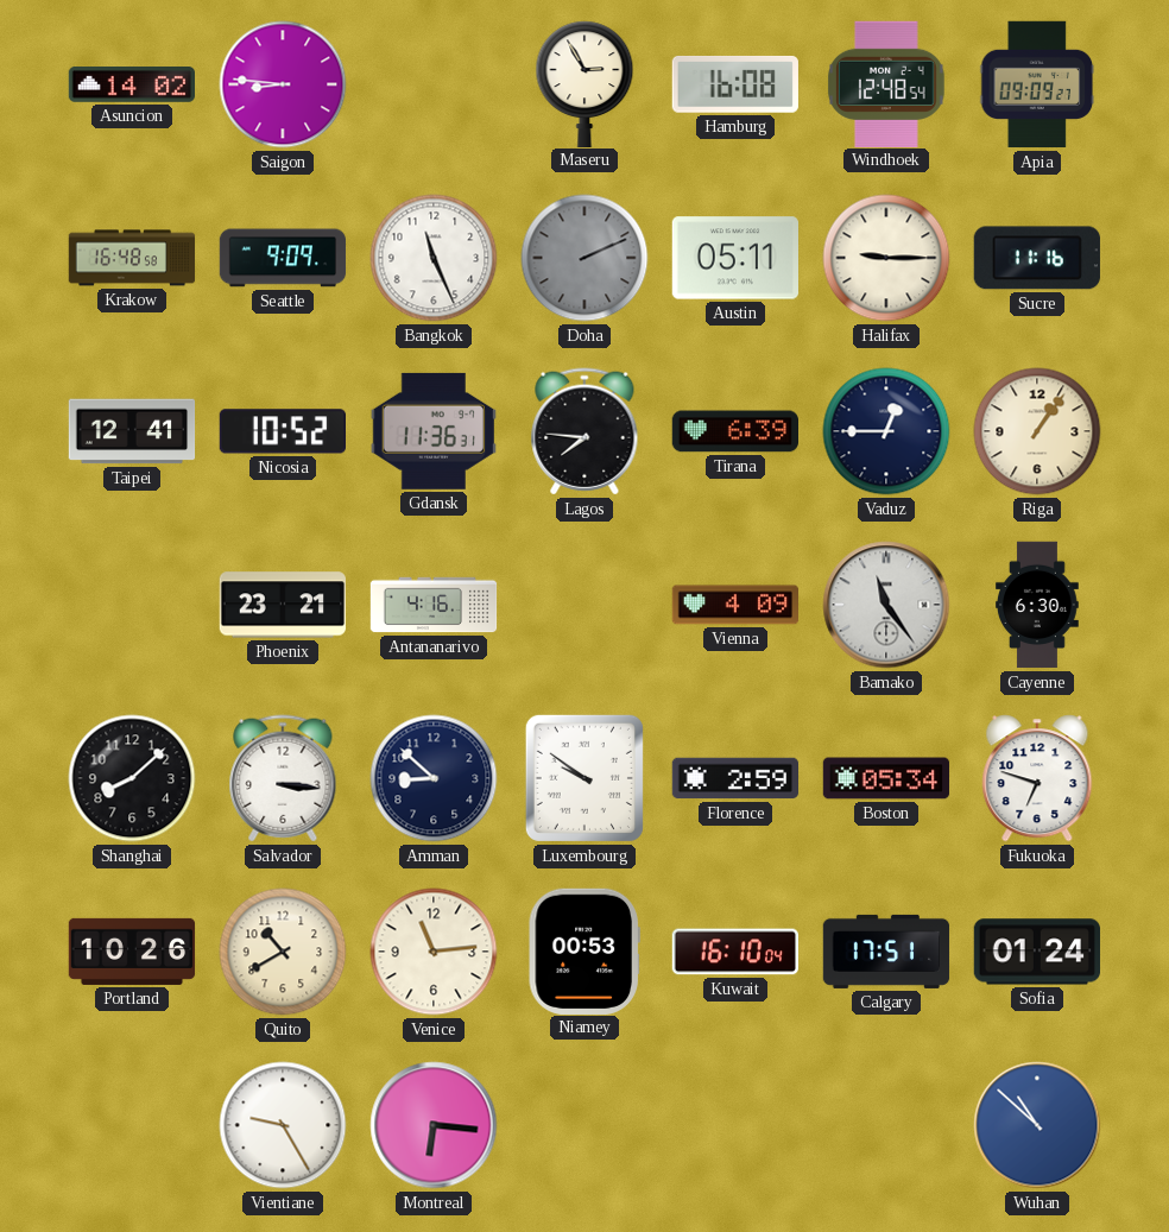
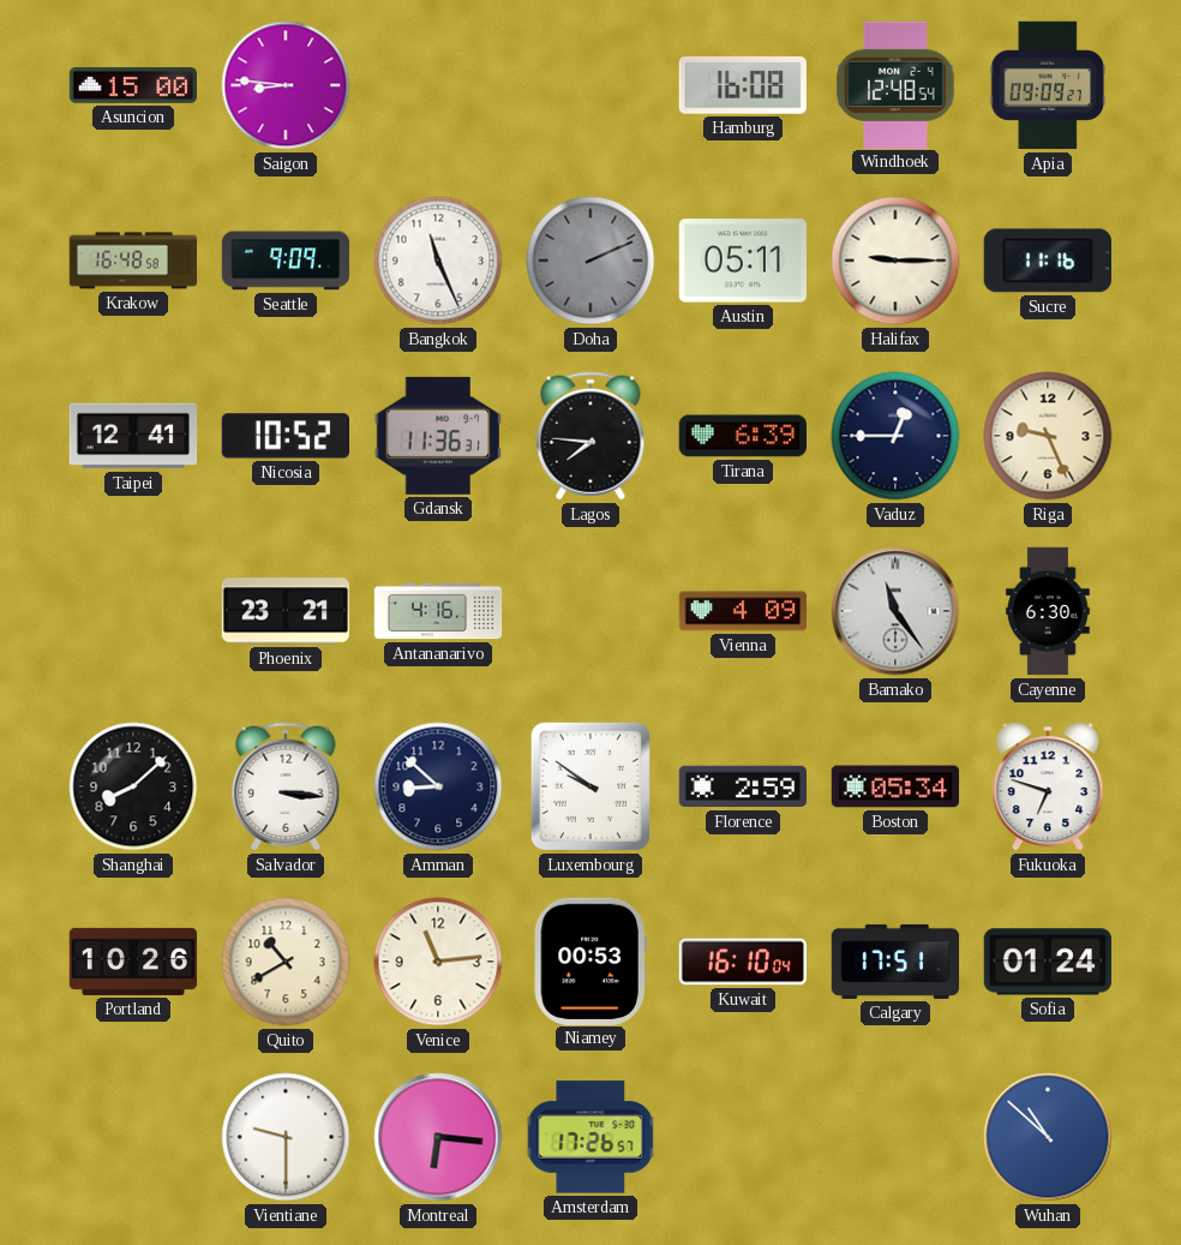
Asuncion: 14:02 -> 15:00 (132, 86)
Maseru: 2:55 -> none (584, 83)
Riga: 1:06 -> 9:26 (1048, 436)
Vientiane: 9:25 -> 9:30 (286, 1137)
Amsterdam: none -> 17:26 (590, 1137)
